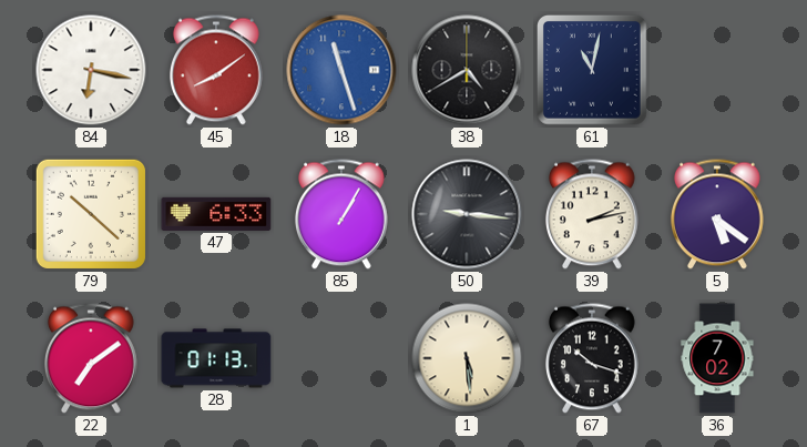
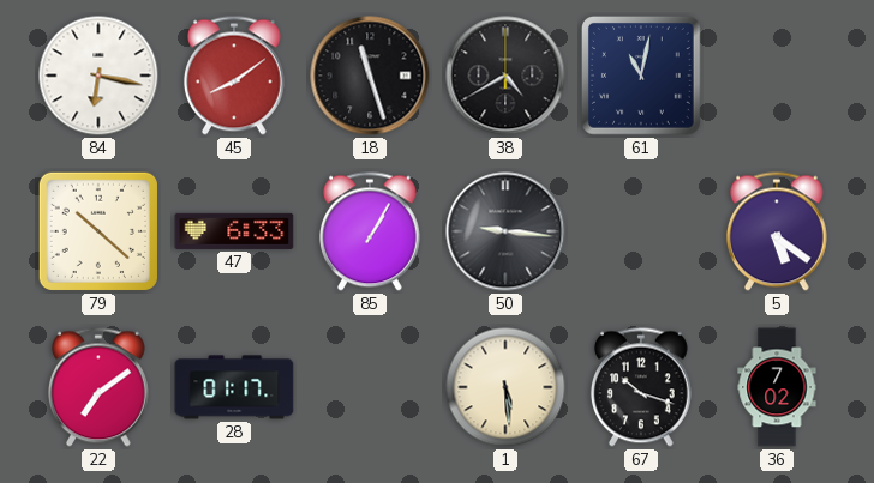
18 dial: blue -> black (370, 76)
39: 2:13 -> none (592, 214)
28: 01:13 -> 01:17 (234, 387)
